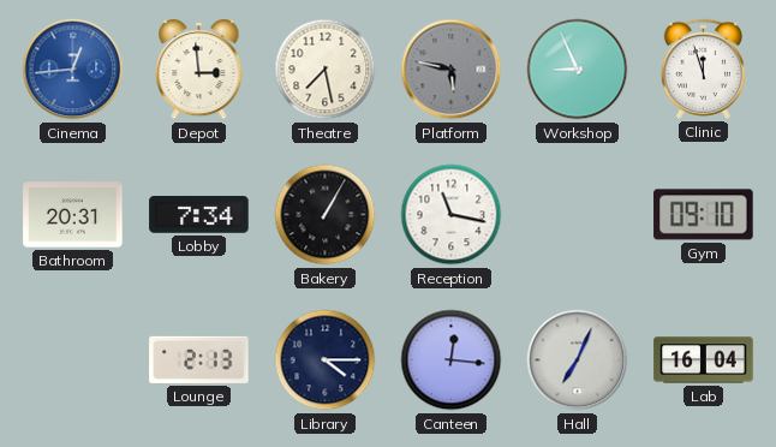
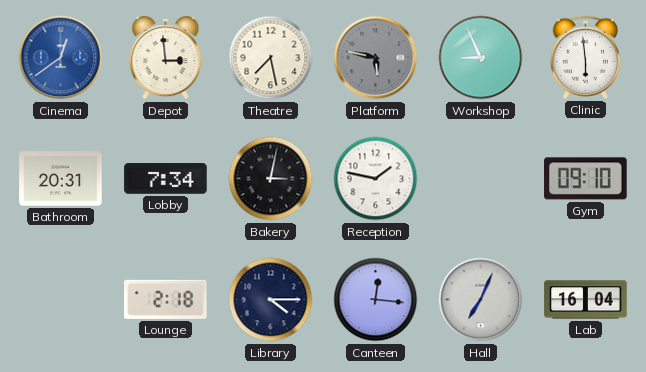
Cinema: 12:44 -> 12:39 (61, 58)
Clinic: 11:57 -> 5:59 (585, 57)
Bakery: 1:05 -> 3:02 (271, 179)
Reception: 11:17 -> 1:47 (376, 179)
Lounge: 2:13 -> 2:18 (166, 299)
